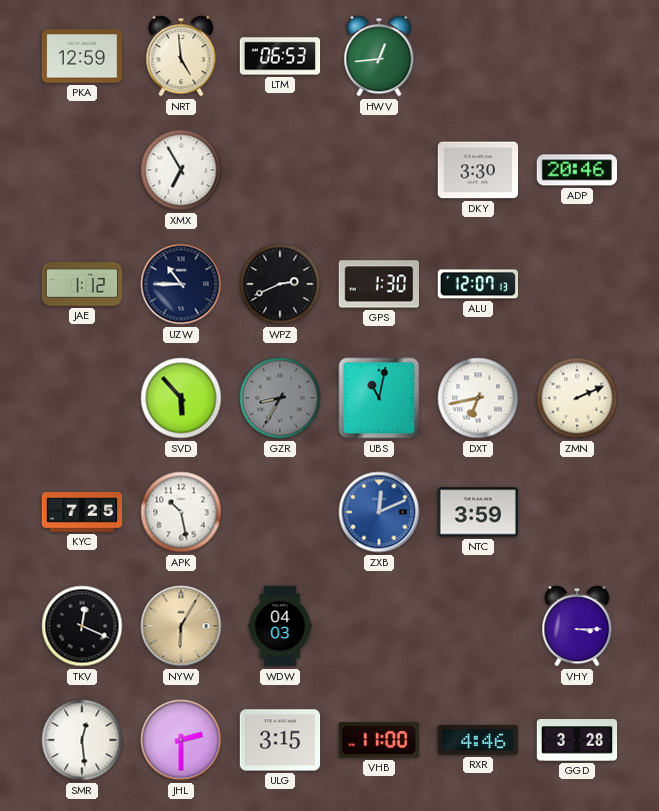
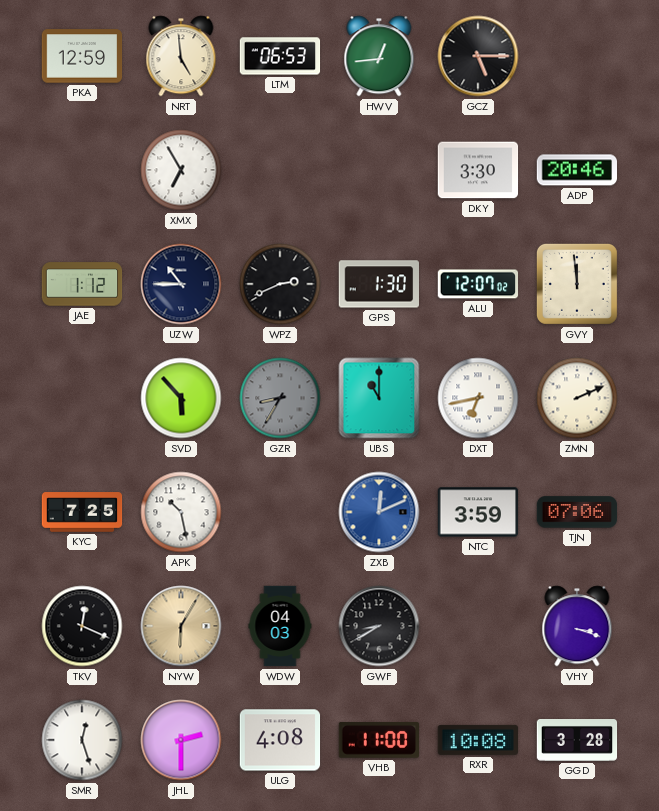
GCZ: none -> 5:15 (478, 56)
ALU: 12:07:13 -> 12:07:02 (478, 284)
GVY: none -> 11:59 (577, 284)
UBS: 11:02 -> 11:00 (379, 398)
TJN: none -> 07:06 (577, 512)
GWF: none -> 8:40 (379, 626)
VHY: 3:15 -> 3:18 (577, 626)
SMR: 12:29 -> 12:27 (82, 740)
ULG: 3:15 -> 4:08 (280, 740)
RXR: 4:46 -> 10:08 (477, 740)
